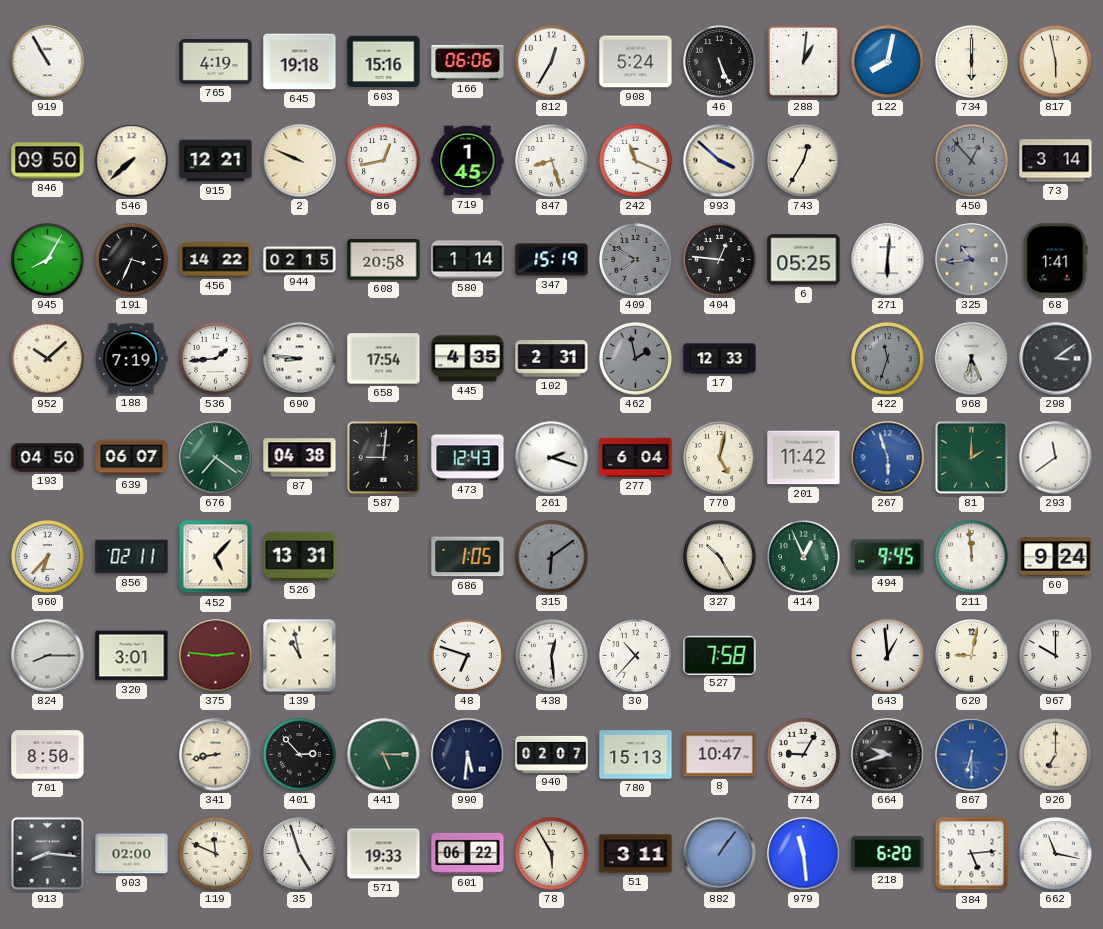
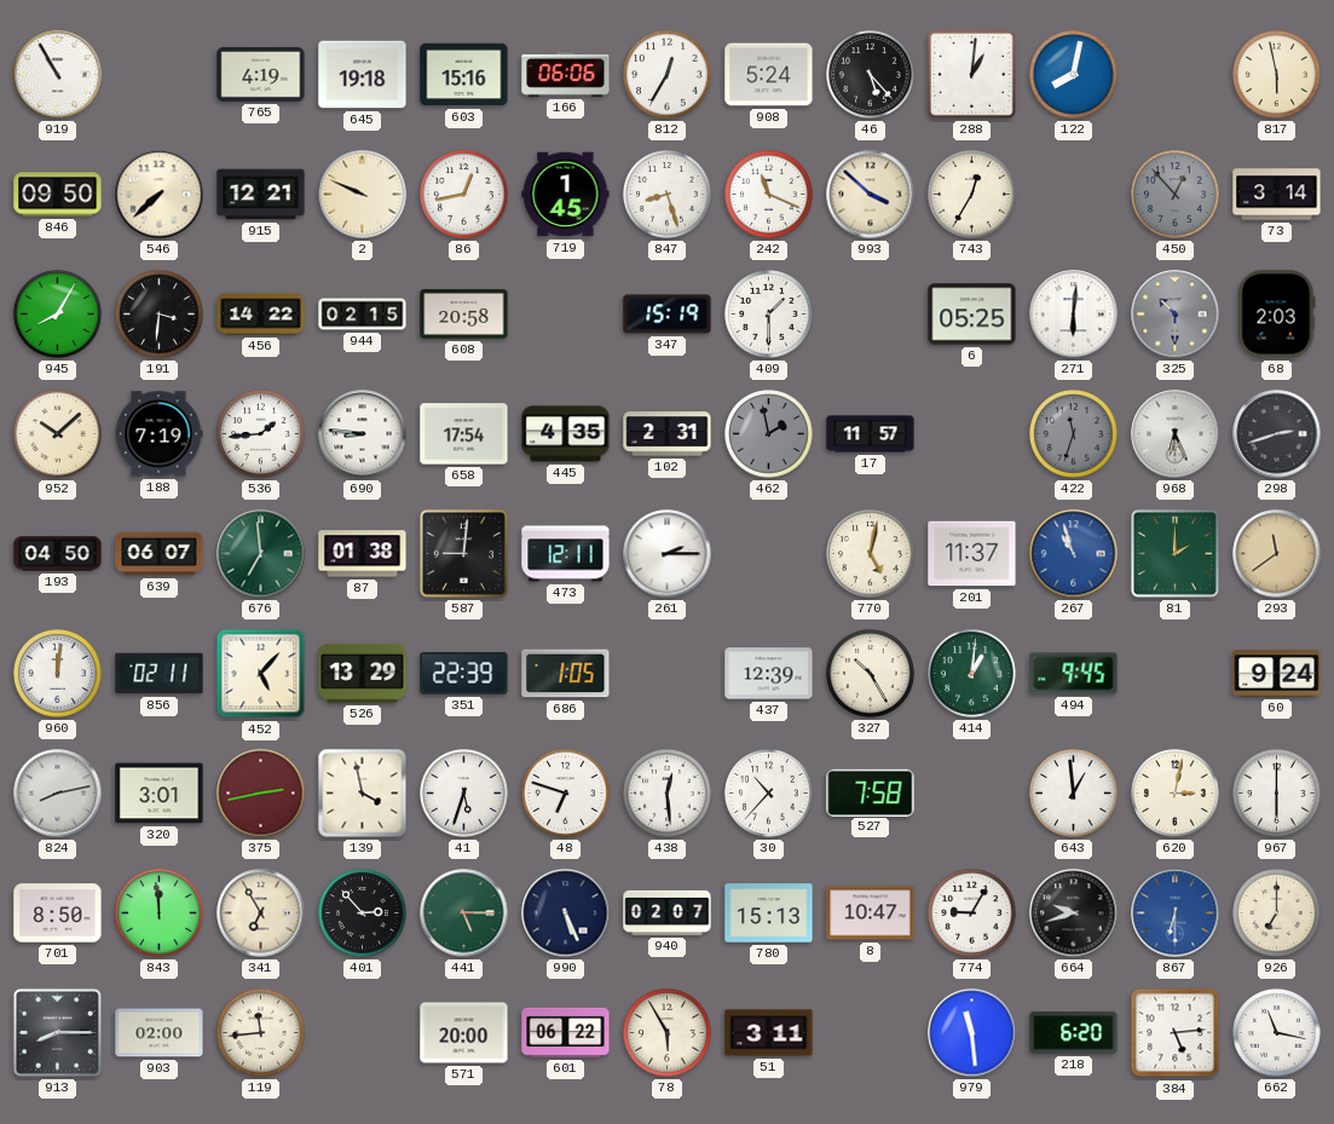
46: 5:26 -> 5:23 (871, 75)
734: 6:00 -> none (972, 62)
191: 3:34 -> 3:31 (160, 315)
580: 1:14 -> none (468, 260)
409: 7:50 -> 1:30 (769, 315)
409 dial: grey -> white (769, 315)
404: 12:46 -> none (720, 260)
325: 10:44 -> 10:30 (1176, 315)
68: 1:41 -> 2:03 (1277, 315)
17: 12:33 -> 11:57 (871, 434)
298: 3:09 -> 2:42 (1277, 434)
676: 7:21 -> 6:59 (261, 554)
87: 04:38 -> 01:38 (363, 554)
473: 12:43 -> 12:11 (566, 554)
261: 2:18 -> 2:15 (668, 554)
277: 6:04 -> none (636, 457)
201: 11:42 -> 11:37 (972, 554)
267: 5:57 -> 10:57 (1074, 554)
293 dial: white -> champagne (1277, 554)
960: 6:37 -> 12:01 (58, 674)
526: 13:31 -> 13:29 (363, 673)
351: none -> 22:39 (464, 674)
315: 6:09 -> none (552, 557)
437: none -> 12:39 (769, 674)
414: 12:56 -> 1:01 (972, 674)
211: 11:59 -> none (972, 557)
824: 8:15 -> 8:13 (58, 794)
375: 2:46 -> 2:43 (261, 794)
139: 10:58 -> 3:58 (363, 794)
41: none -> 5:33 (464, 794)
620: 9:02 -> 3:02 (1176, 794)
967: 10:00 -> 6:00 (1277, 794)
843: none -> 11:59 (160, 913)
341: 8:43 -> 6:55 (261, 913)
990: 5:31 -> 5:26 (566, 913)
913: 8:16 -> 8:15 (57, 1032)
119: 11:49 -> 11:44 (261, 1033)
35: 4:57 -> none (300, 854)
571: 19:33 -> 20:00 (464, 1033)
882: 1:06 -> none (720, 854)
